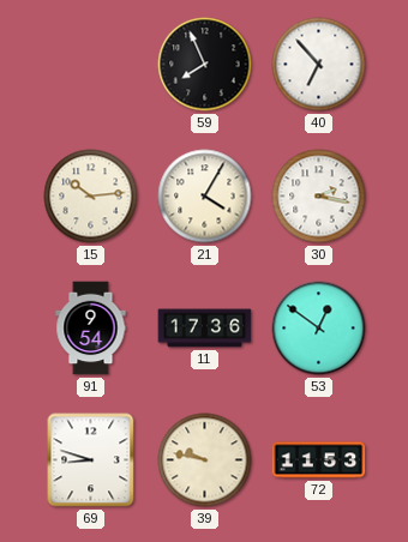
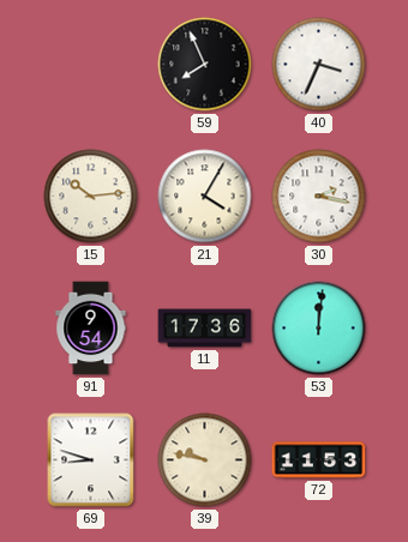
40: 6:53 -> 3:34 (319, 65)
53: 12:51 -> 12:01 (319, 329)
